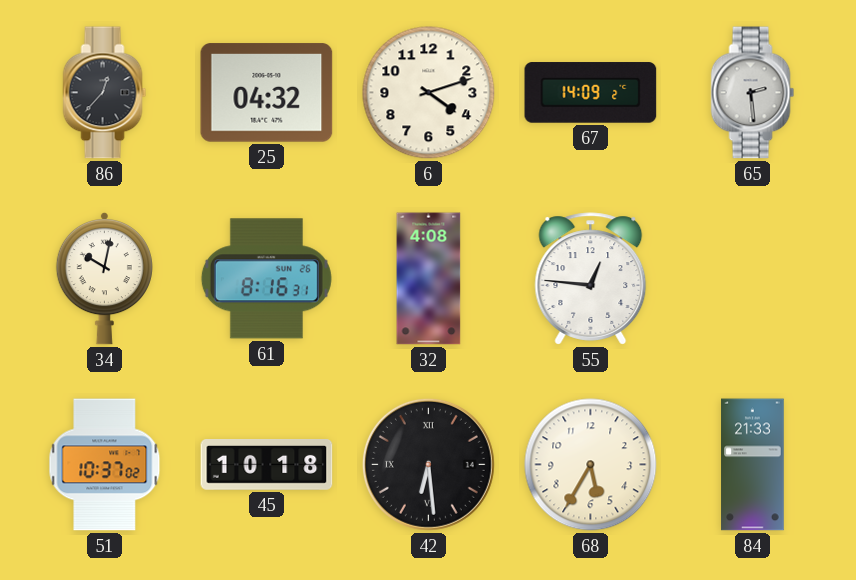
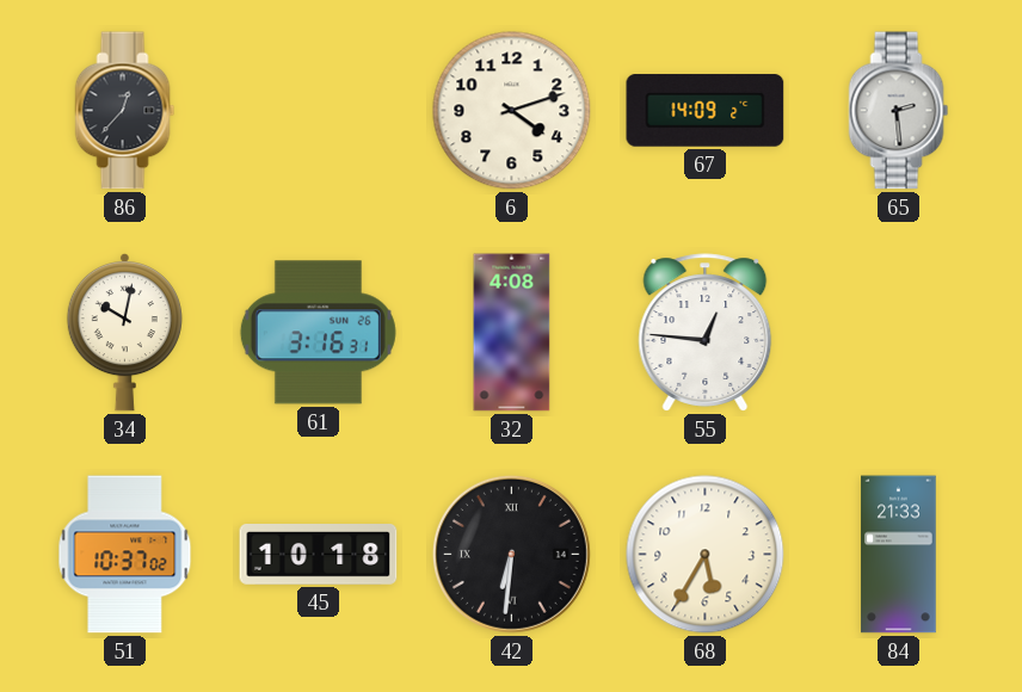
25: 04:32 -> none (267, 93)
61: 8:16 -> 3:16 (318, 333)
42: 6:29 -> 6:31 (511, 554)
